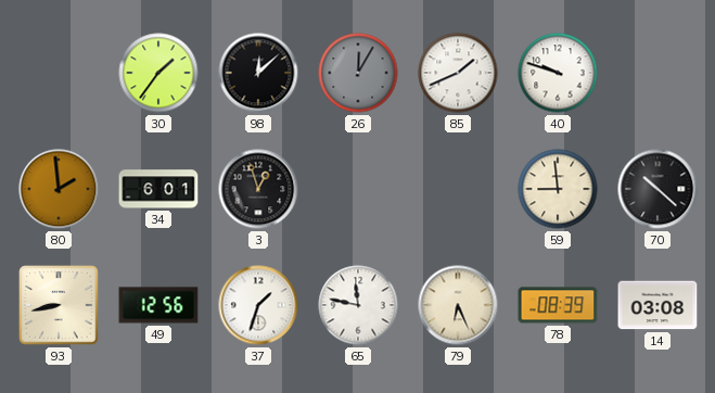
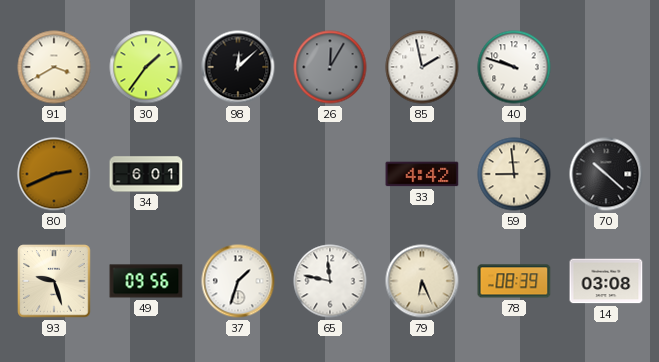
91: none -> 3:40 (54, 67)
85: 1:41 -> 1:58 (422, 67)
80: 1:59 -> 2:41 (54, 174)
3: 12:57 -> none (258, 189)
33: none -> 4:42 (422, 174)
93: 8:43 -> 9:27 (54, 281)
49: 12:56 -> 09:56 (146, 281)
